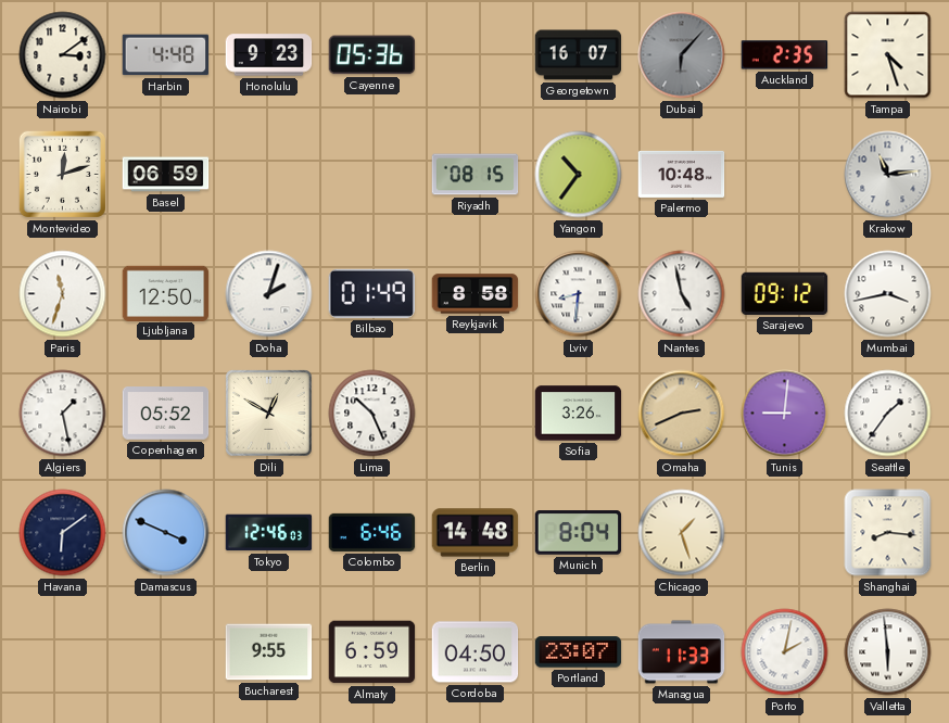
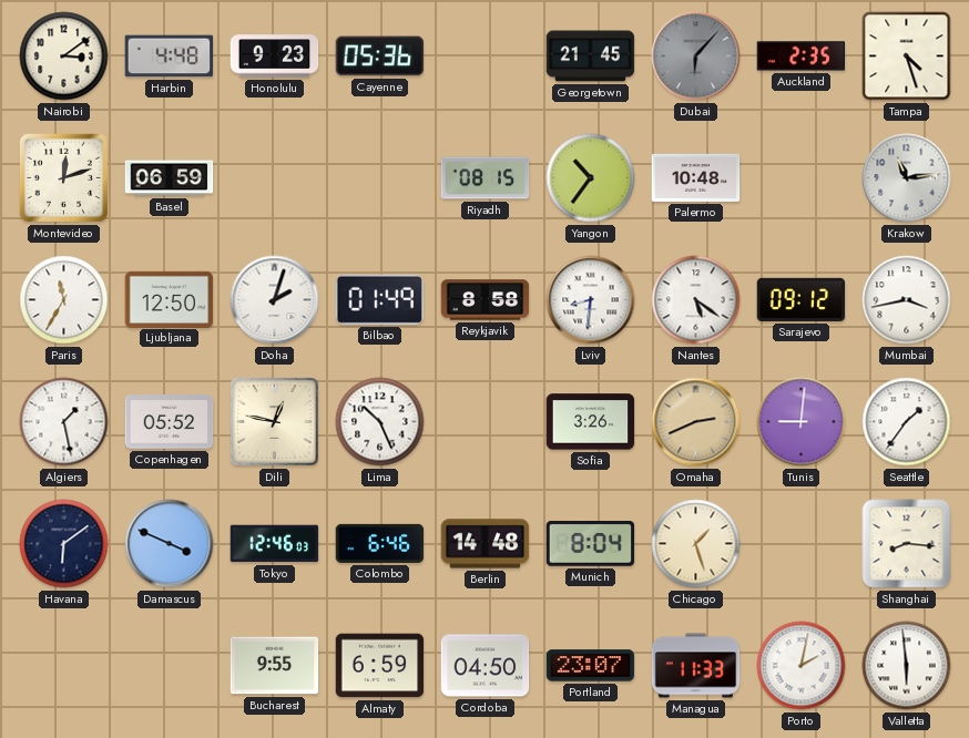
Georgetown: 16:07 -> 21:45 (591, 57)
Paris: 11:33 -> 11:35 (64, 300)
Nantes: 4:58 -> 5:21 (696, 300)
Dili: 12:50 -> 12:47 (275, 422)
